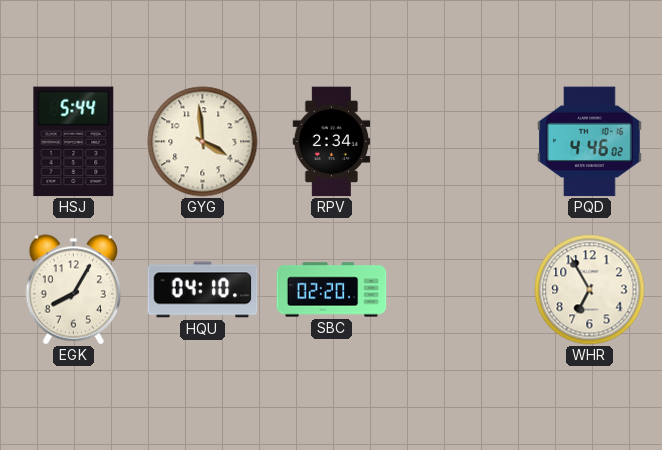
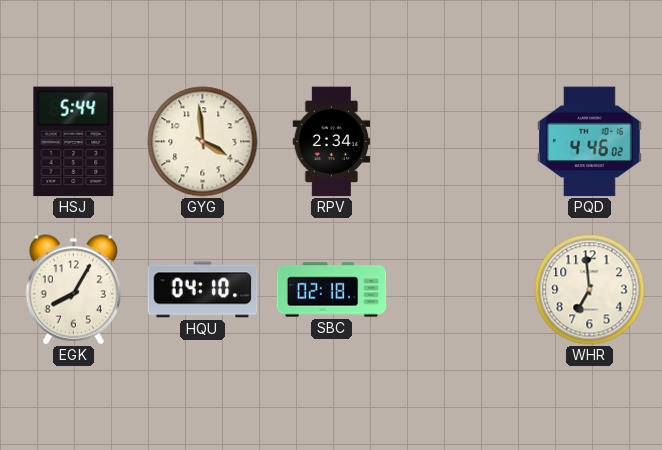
SBC: 02:20 -> 02:18 (332, 290)
WHR: 6:55 -> 6:59 (590, 290)
